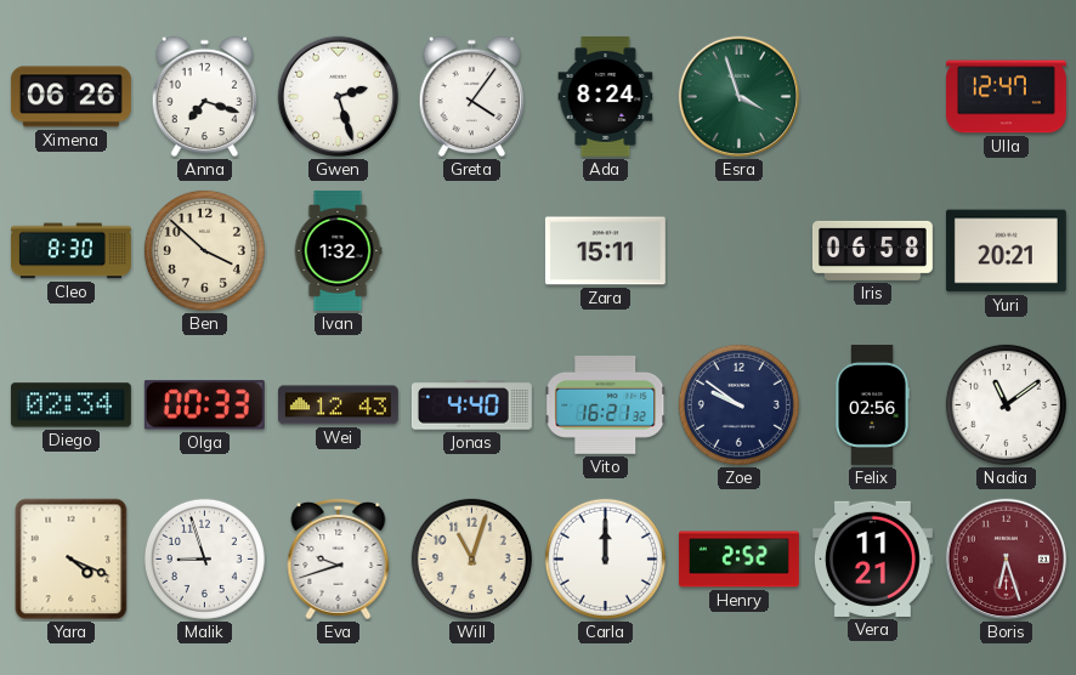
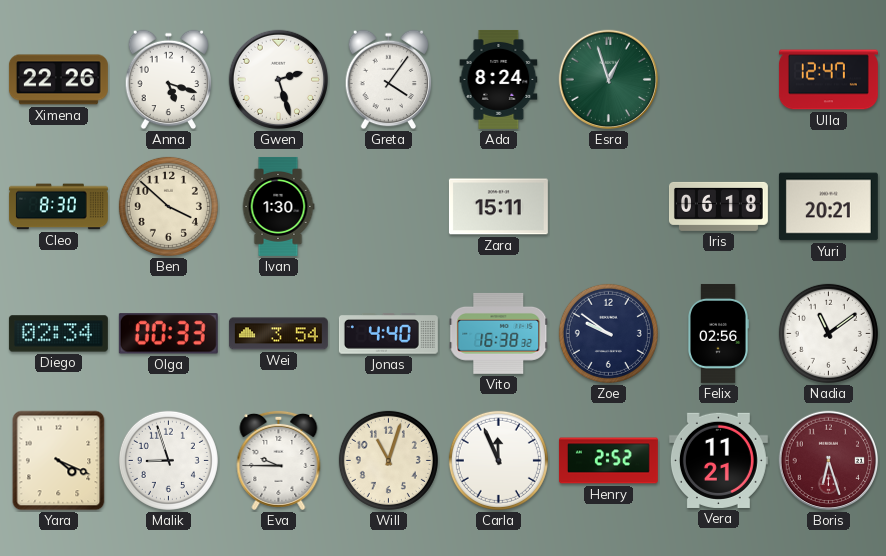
Ximena: 06:26 -> 22:26 (58, 80)
Anna: 7:18 -> 5:18 (169, 80)
Esra: 3:57 -> 12:57 (609, 80)
Ivan: 1:32 -> 1:30 (278, 206)
Iris: 06:58 -> 06:18 (718, 206)
Wei: 12:43 -> 3:54 (278, 334)
Vito: 16:21 -> 16:38 (499, 333)
Eva: 9:42 -> 9:45 (279, 460)
Carla: 12:00 -> 11:56 (498, 460)
